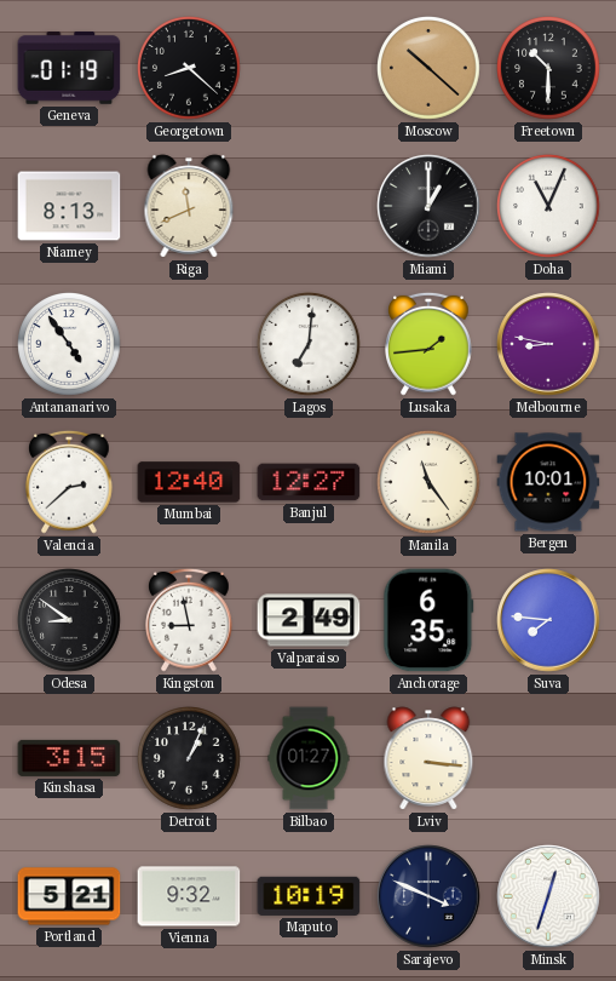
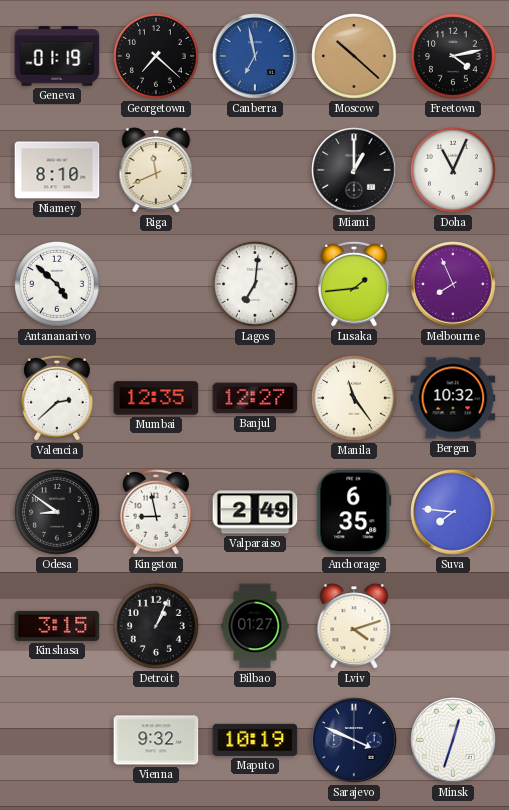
Georgetown: 8:22 -> 7:22 (157, 57)
Canberra: none -> 6:58 (255, 56)
Freetown: 10:30 -> 4:13 (454, 57)
Niamey: 8:13 -> 8:10 (57, 170)
Antananarivo: 4:54 -> 4:52 (58, 285)
Melbourne: 8:47 -> 7:56 (453, 284)
Mumbai: 12:40 -> 12:35 (156, 398)
Bergen: 10:01 -> 10:32 (453, 398)
Lviv: 3:16 -> 4:12 (354, 626)
Portland: 5:21 -> none (69, 896)
